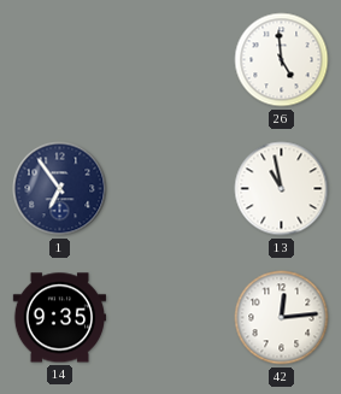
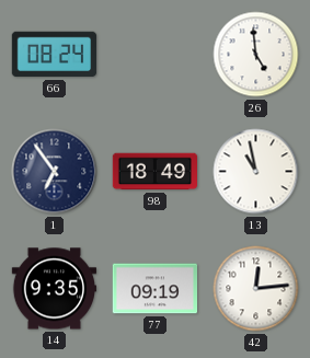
66: none -> 08:24 (55, 55)
98: none -> 18:49 (156, 172)
77: none -> 09:19 (154, 289)
